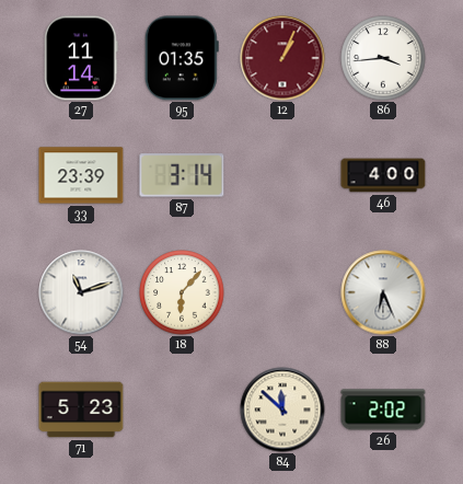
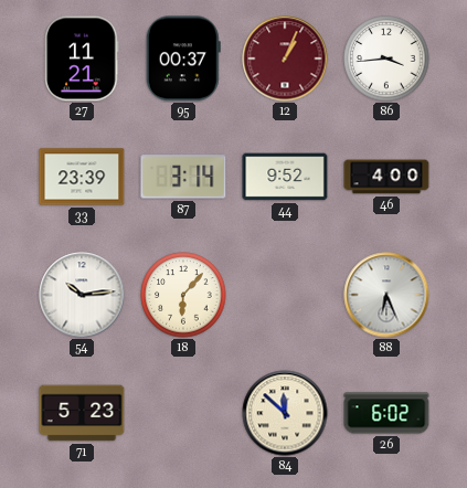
27: 11:14 -> 11:21 (82, 59)
95: 01:35 -> 00:37 (183, 59)
44: none -> 9:52 (285, 177)
54: 11:12 -> 10:14 (82, 295)
26: 2:02 -> 6:02 (386, 413)
